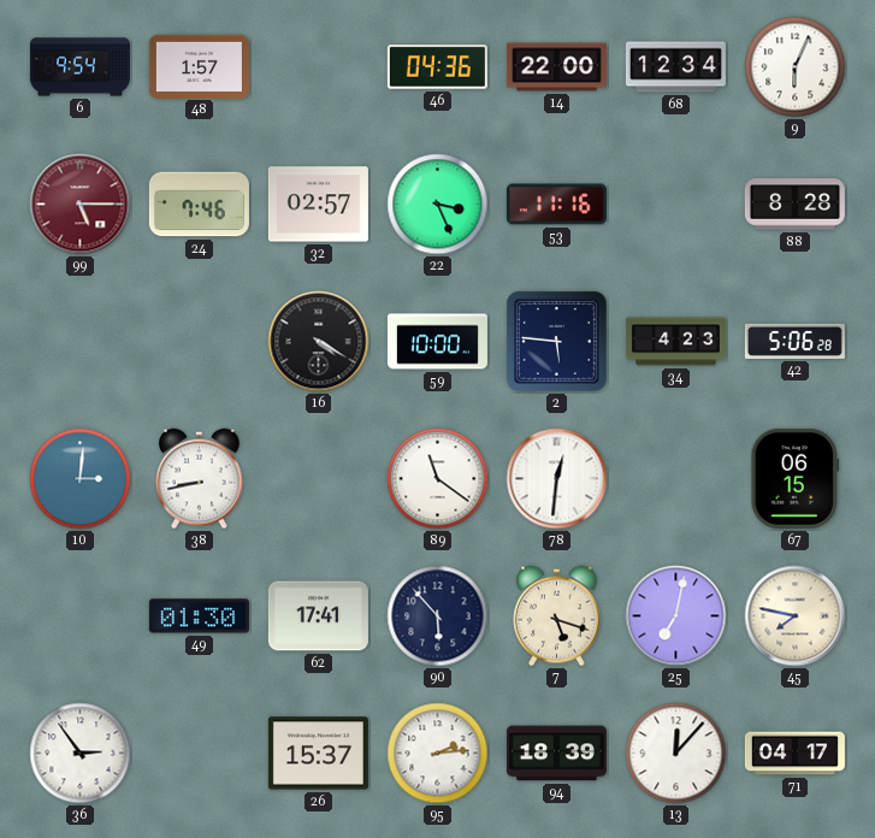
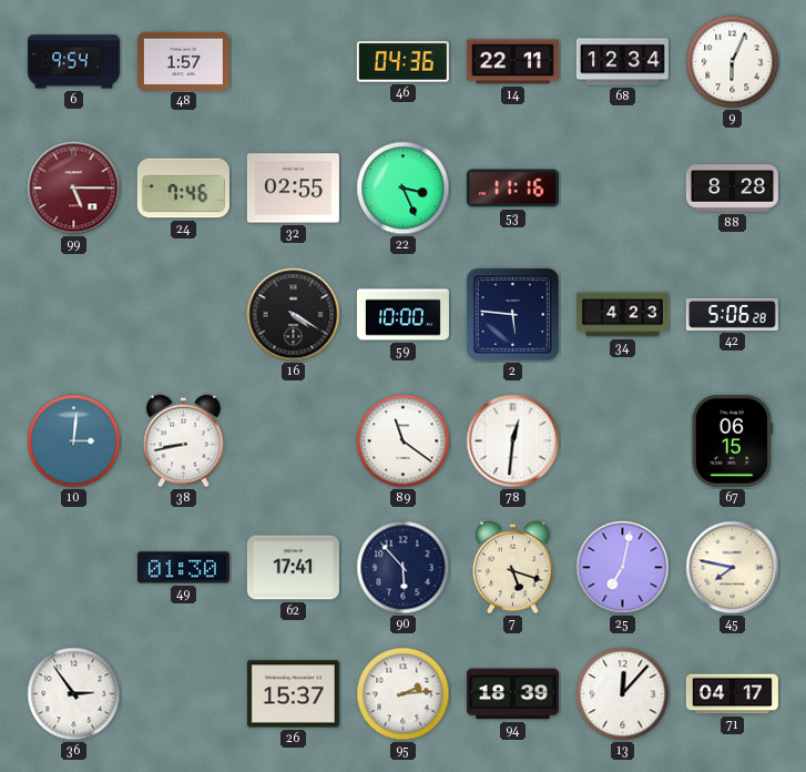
14: 22:00 -> 22:11 (512, 62)
32: 02:57 -> 02:55 (293, 189)
